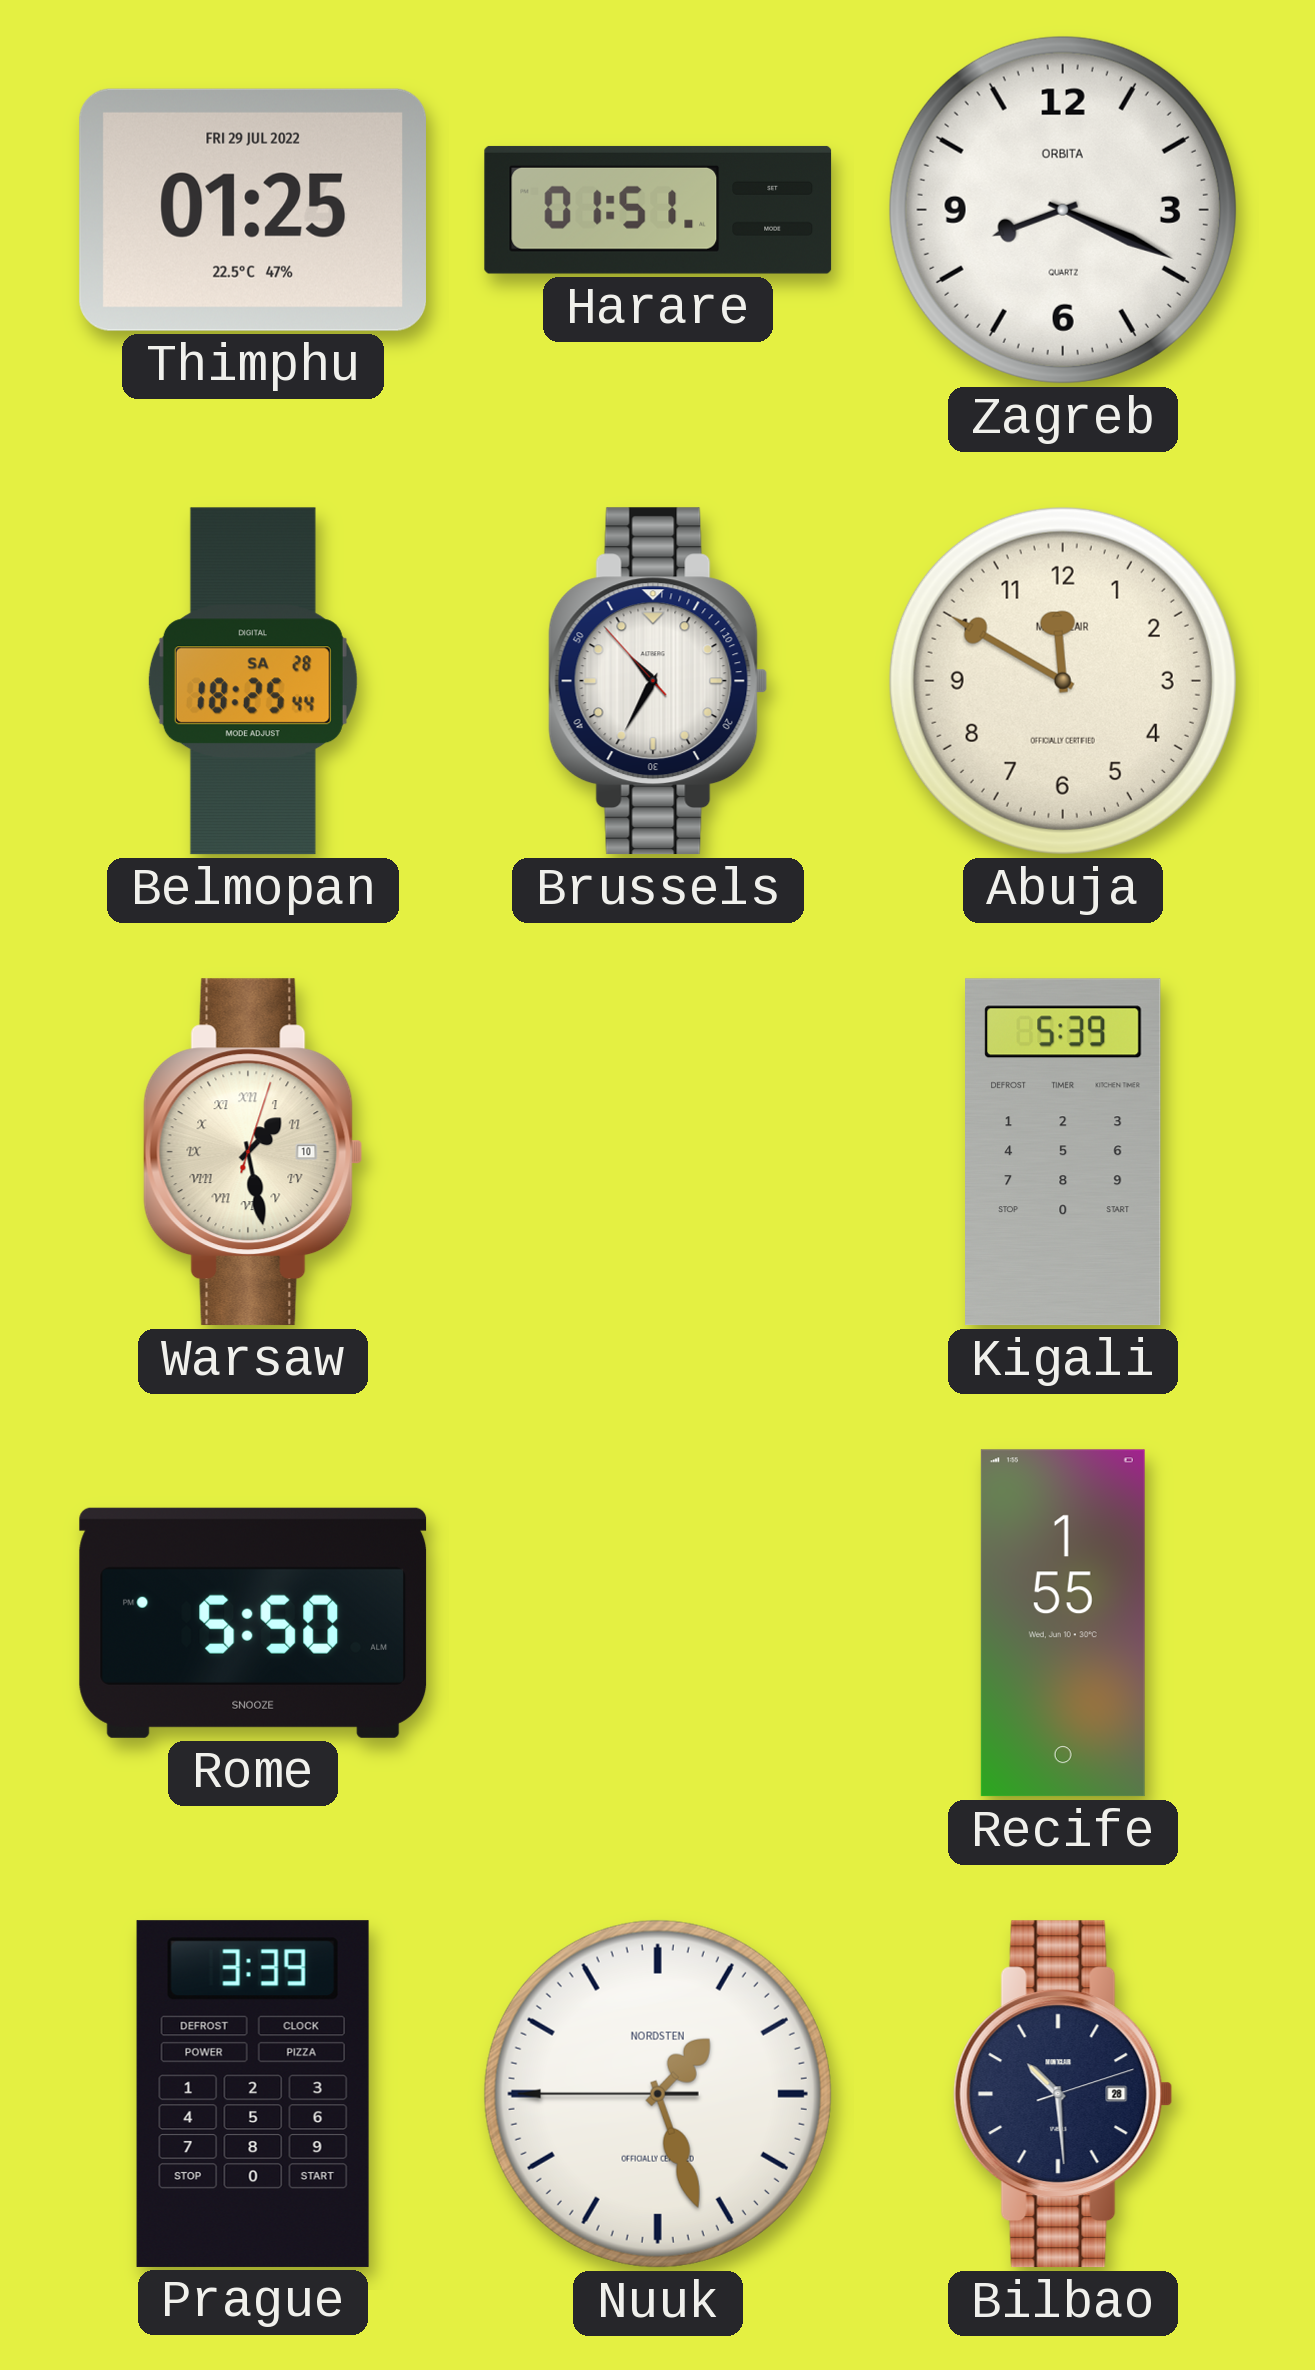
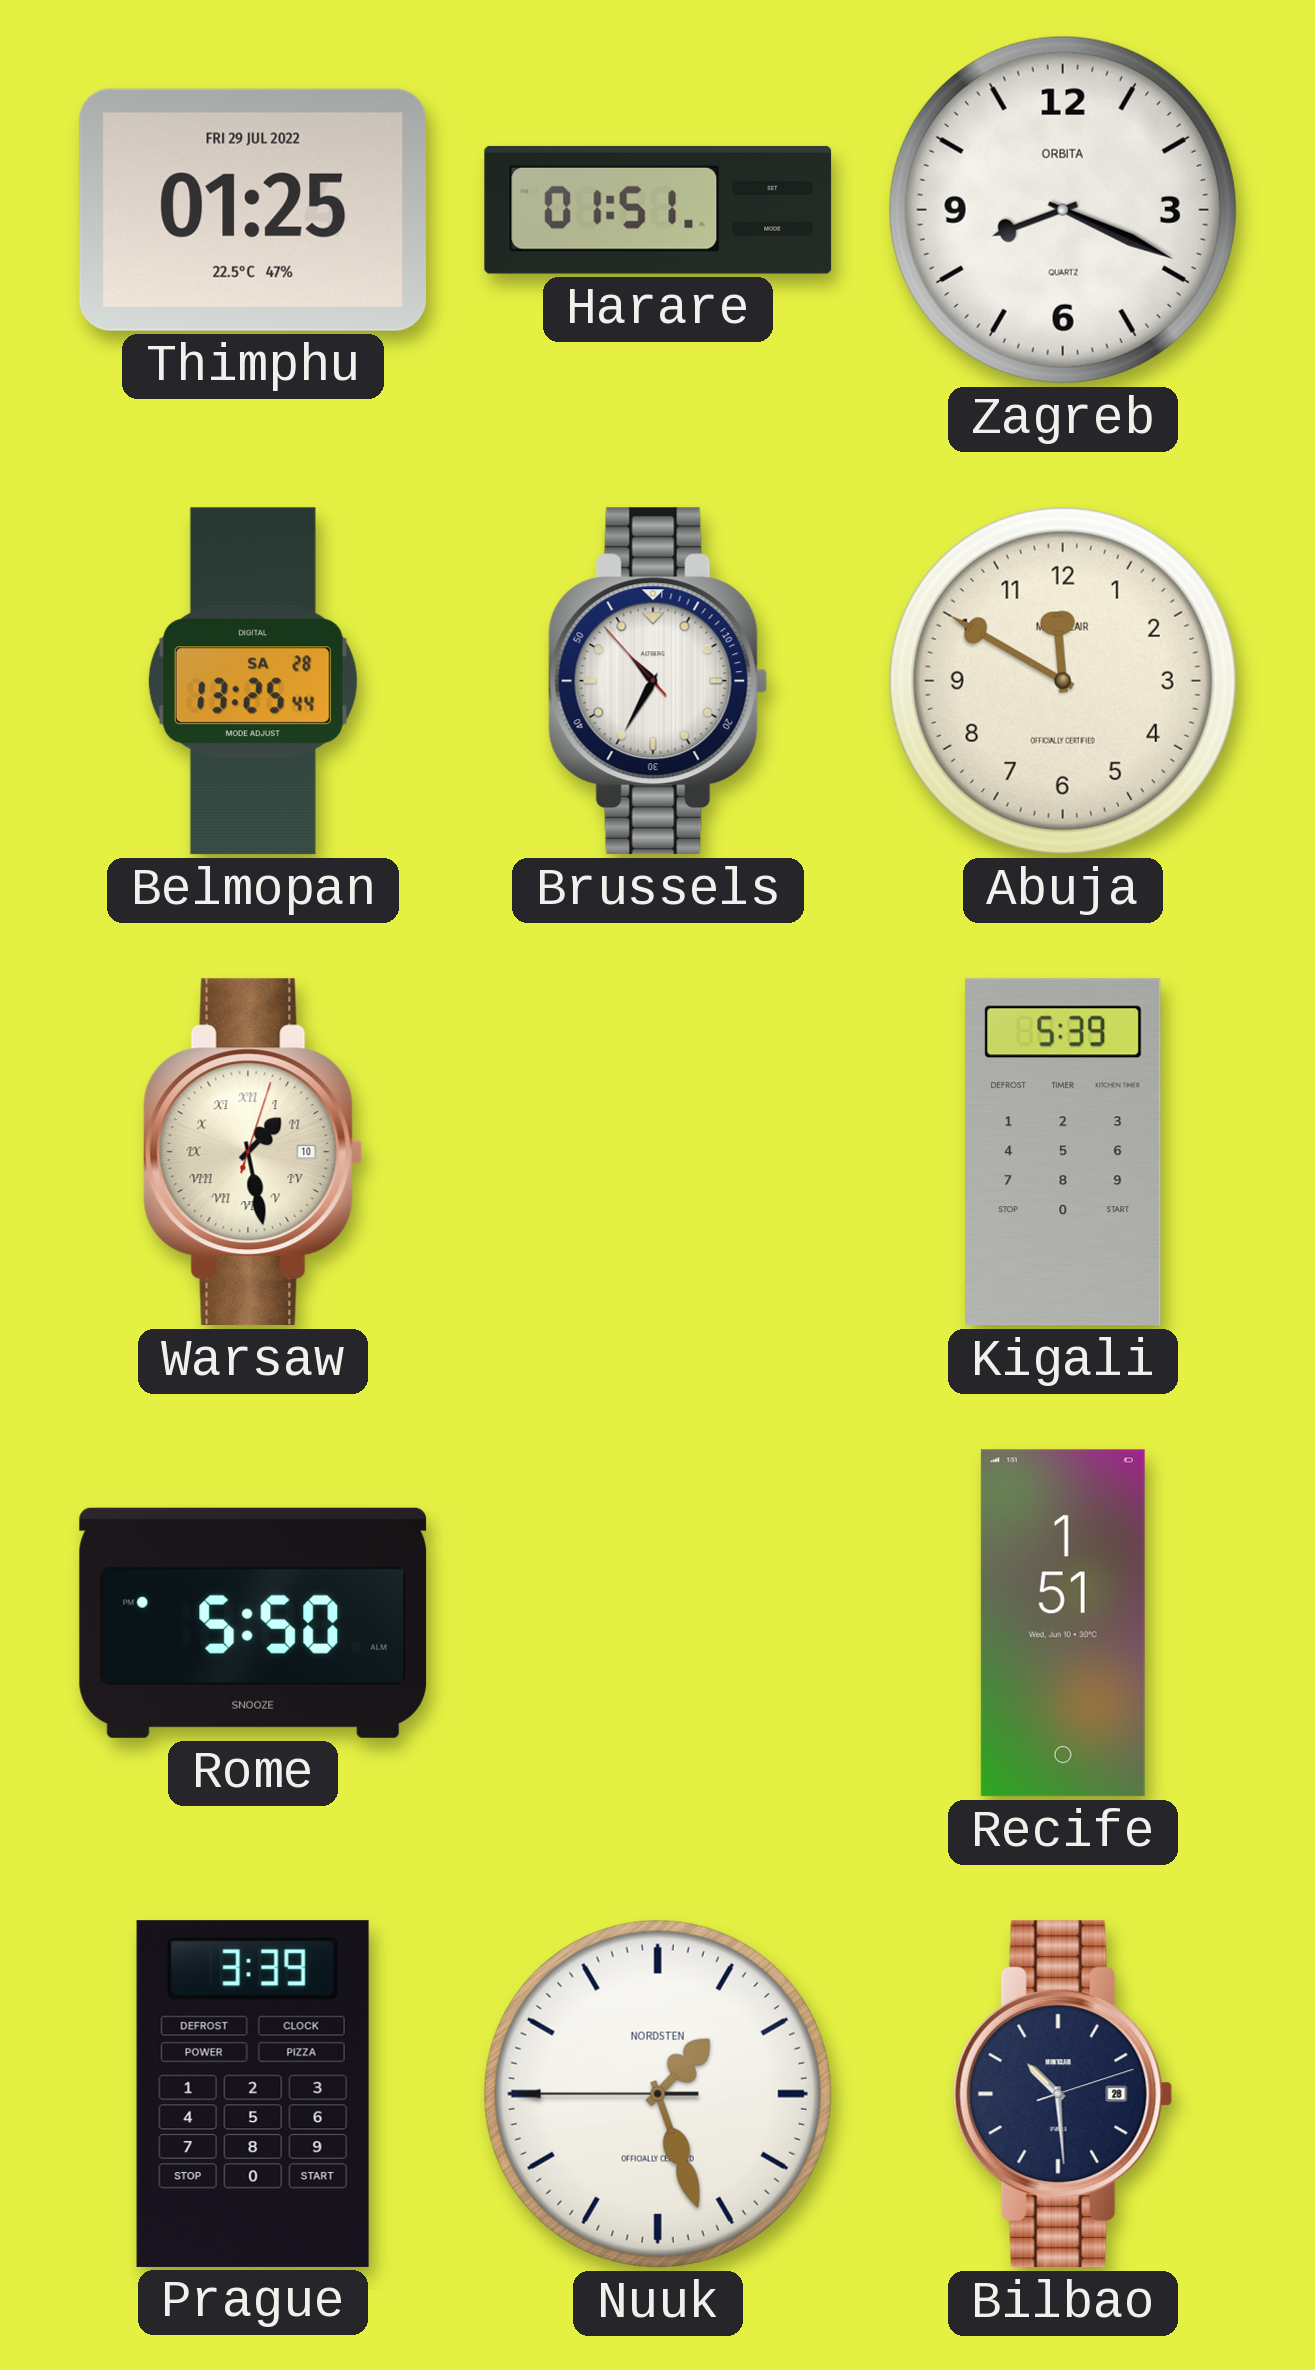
Belmopan: 18:25 -> 13:25 (253, 681)
Recife: 1:55 -> 1:51 (1063, 1623)
